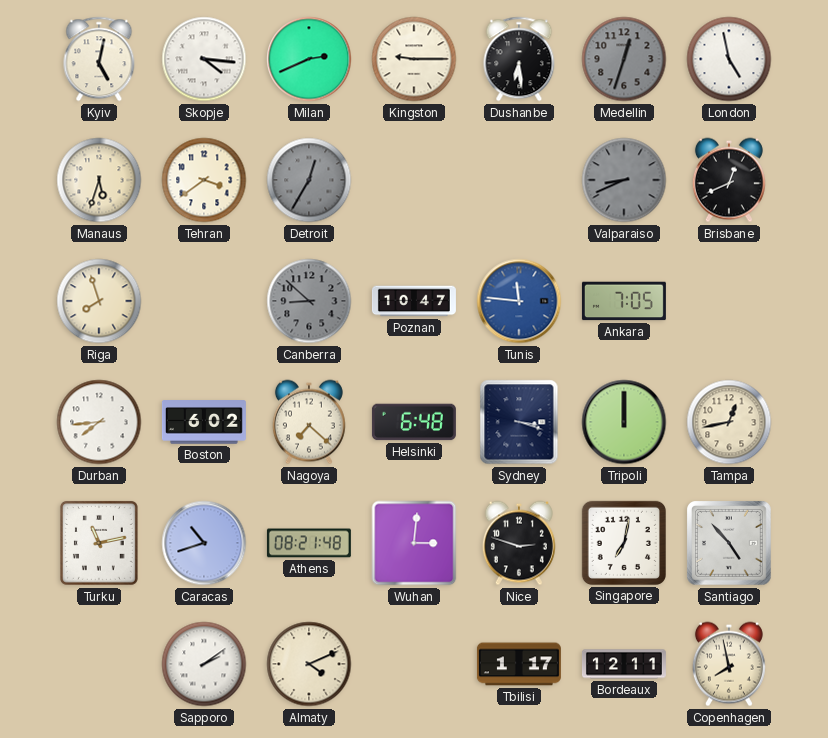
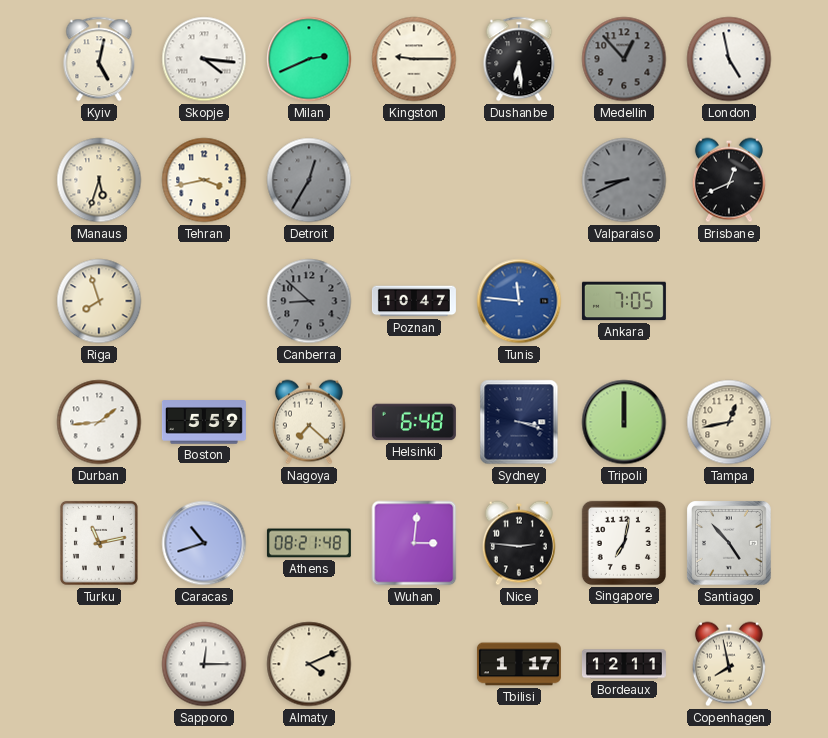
Medellin: 12:33 -> 12:53 (624, 59)
Tehran: 3:39 -> 3:43 (204, 180)
Durban: 7:44 -> 1:44 (99, 422)
Boston: 6:02 -> 5:59 (204, 422)
Nice: 2:48 -> 2:46 (519, 543)
Sapporo: 2:09 -> 12:15 (204, 664)
